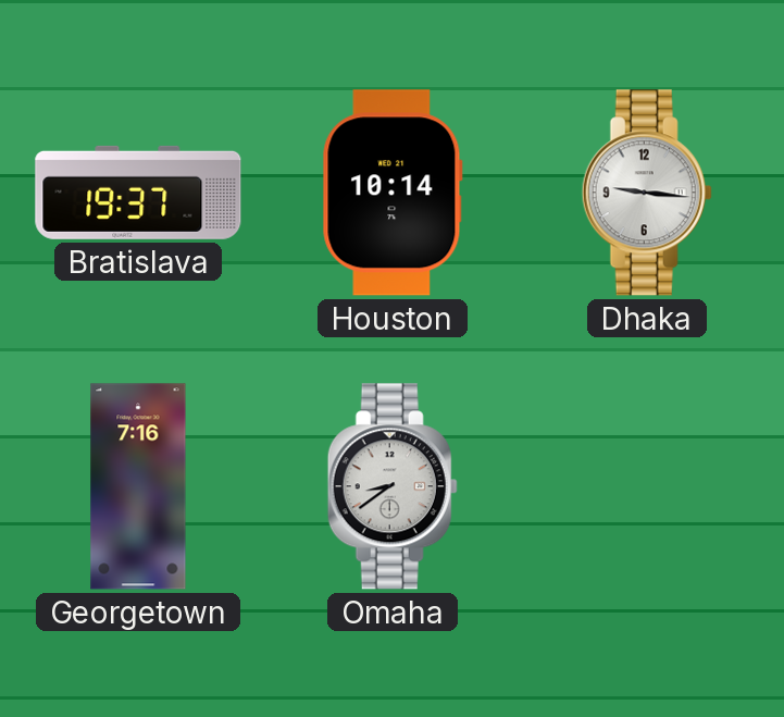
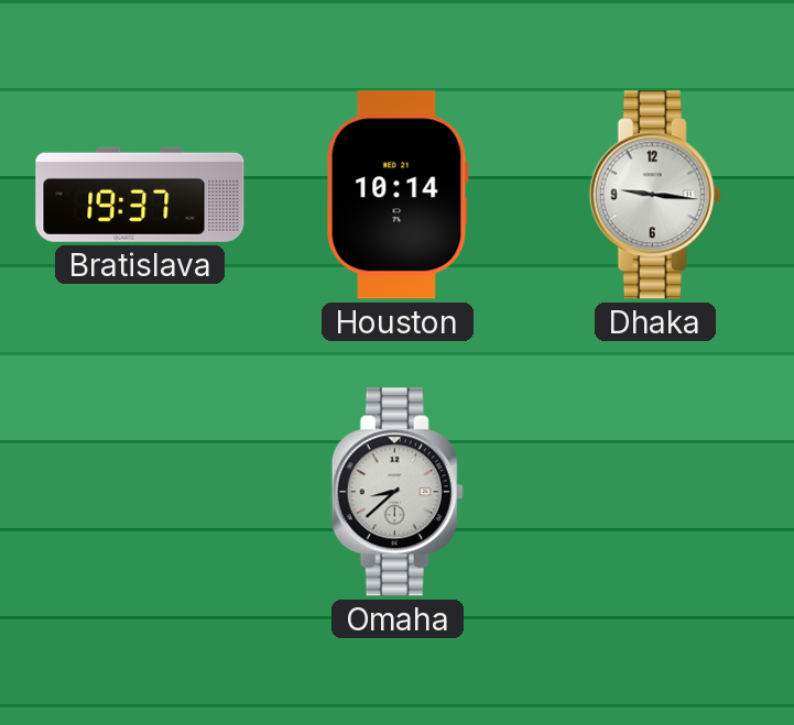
Georgetown: 7:16 -> none (138, 486)
Omaha: 8:39 -> 8:38 (398, 492)
